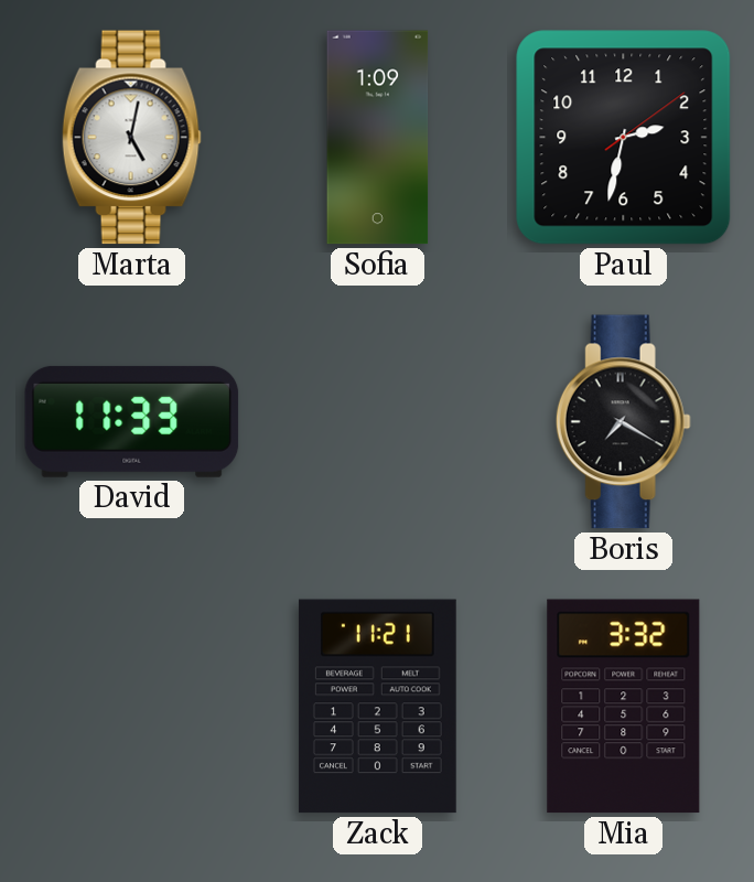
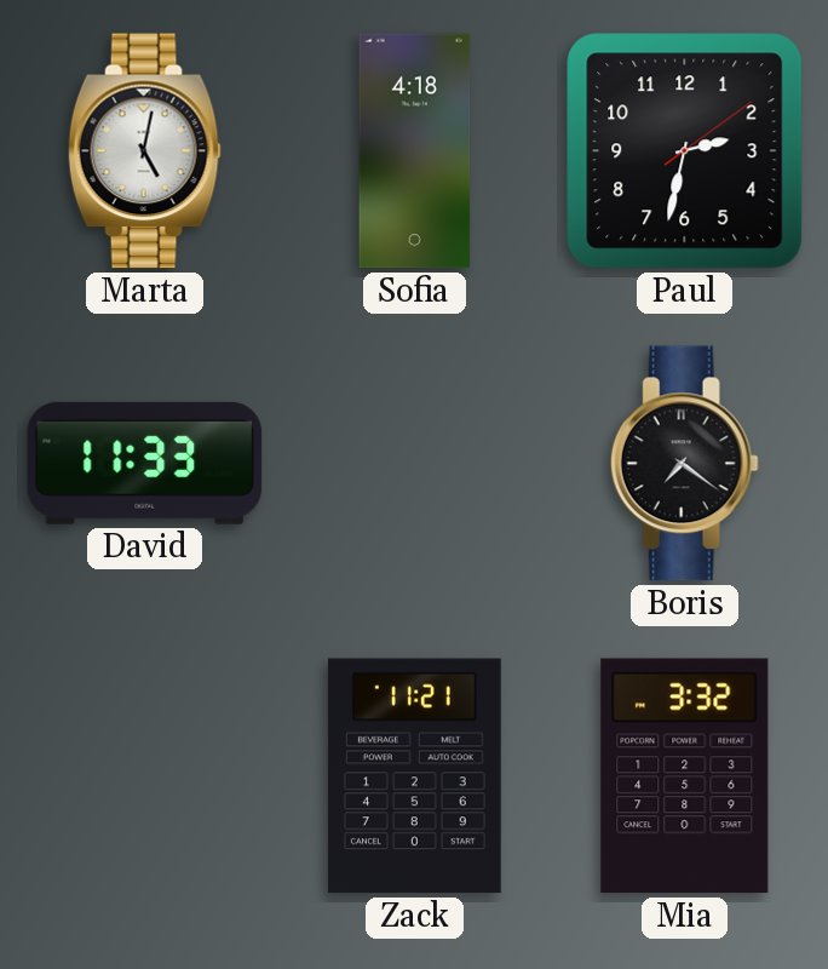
Sofia: 1:09 -> 4:18 (415, 151)
Boris: 7:20 -> 7:21 (684, 464)
